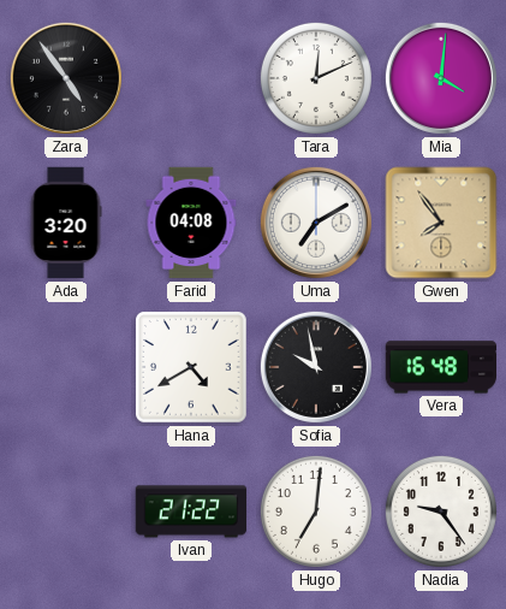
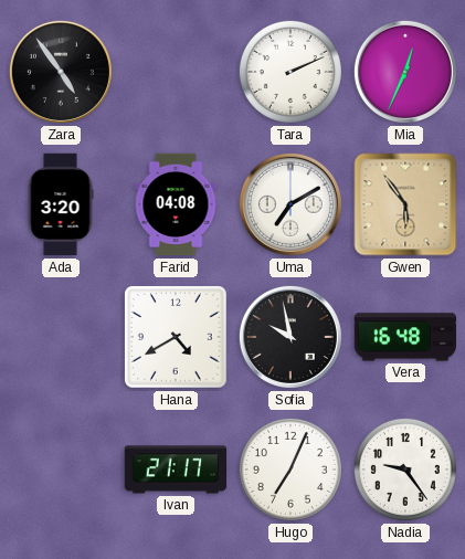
Tara: 12:11 -> 2:11 (290, 72)
Mia: 4:01 -> 12:34 (405, 72)
Gwen: 7:54 -> 5:54 (405, 204)
Ivan: 21:22 -> 21:17 (176, 470)
Hugo: 7:01 -> 7:04 (290, 470)
